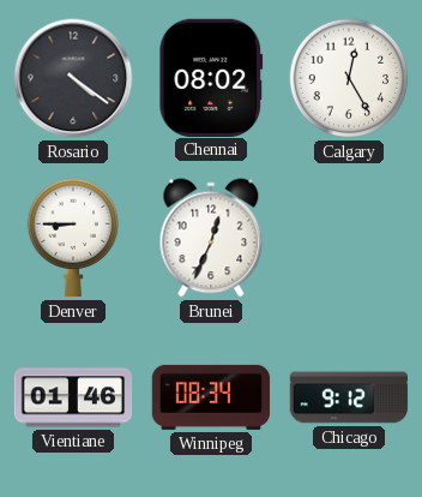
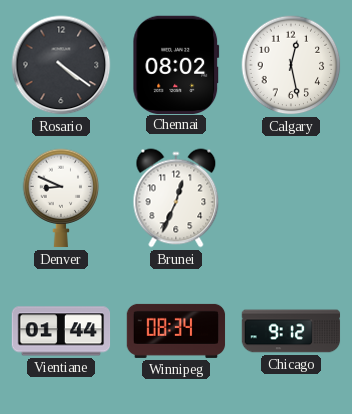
Calgary: 12:25 -> 12:28 (291, 65)
Denver: 8:45 -> 8:49 (61, 198)
Vientiane: 01:46 -> 01:44 (61, 331)
